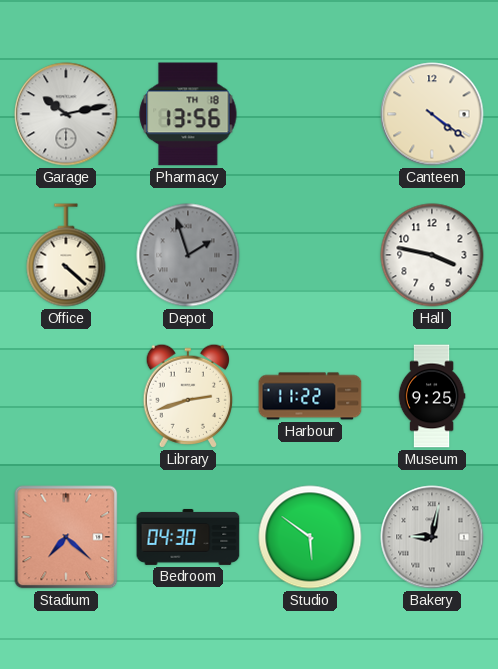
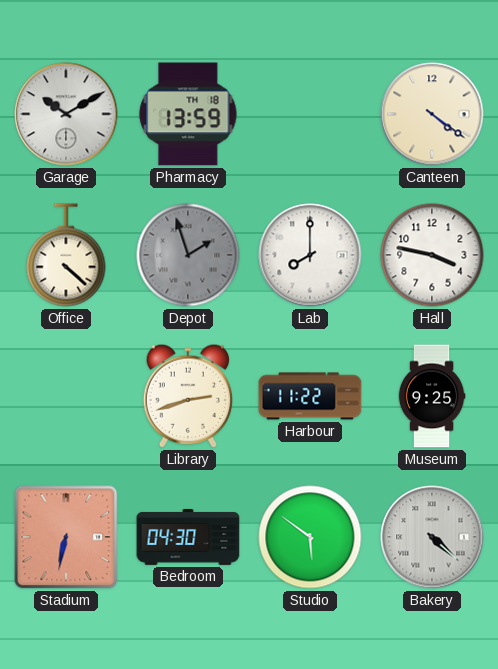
Garage: 10:13 -> 10:10 (66, 114)
Pharmacy: 13:56 -> 13:59 (188, 114)
Lab: none -> 8:00 (310, 255)
Stadium: 7:22 -> 6:32 (66, 537)
Bakery: 9:02 -> 4:22 (432, 537)
